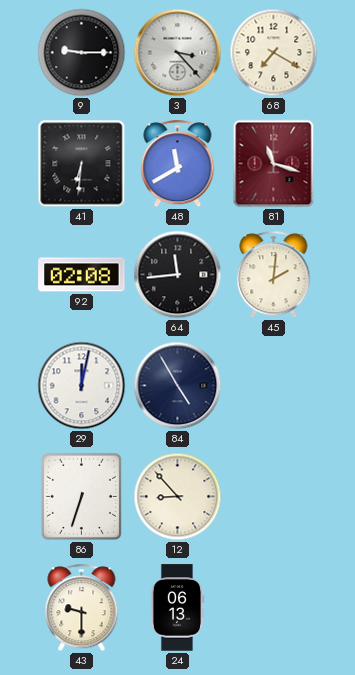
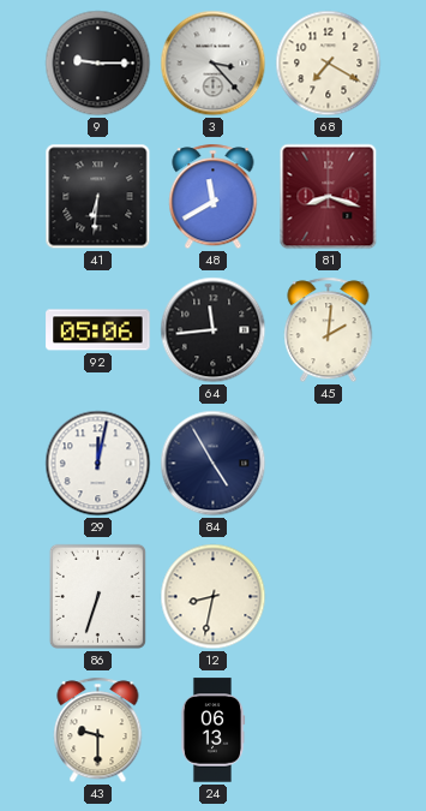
81: 11:18 -> 8:18 (329, 197)
92: 02:08 -> 05:06 (98, 330)
12: 8:53 -> 8:32 (214, 597)
